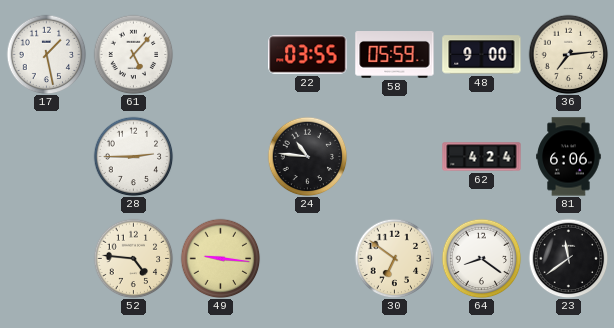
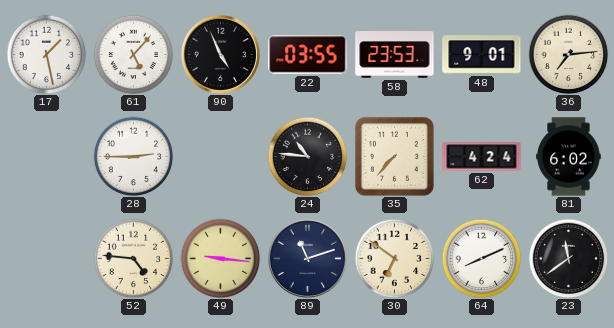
90: none -> 4:56 (220, 54)
58: 05:59 -> 23:53 (395, 55)
48: 9:00 -> 9:01 (482, 55)
35: none -> 7:37 (394, 156)
81: 6:06 -> 6:02 (569, 157)
89: none -> 11:12 (307, 258)
64: 8:21 -> 8:11 (481, 258)
